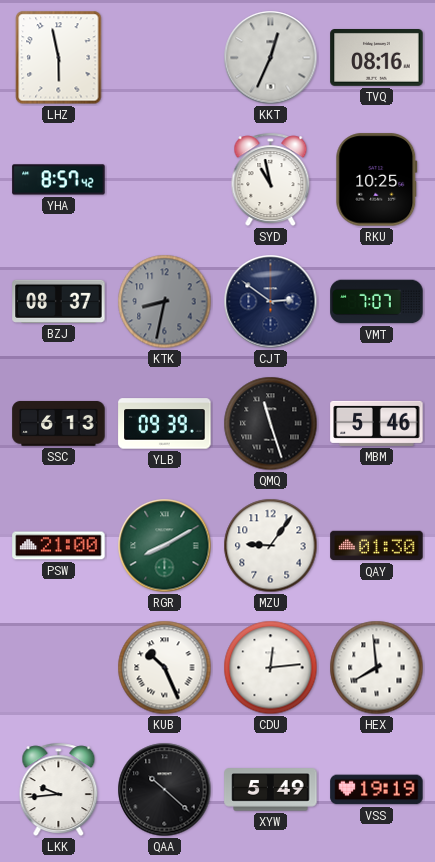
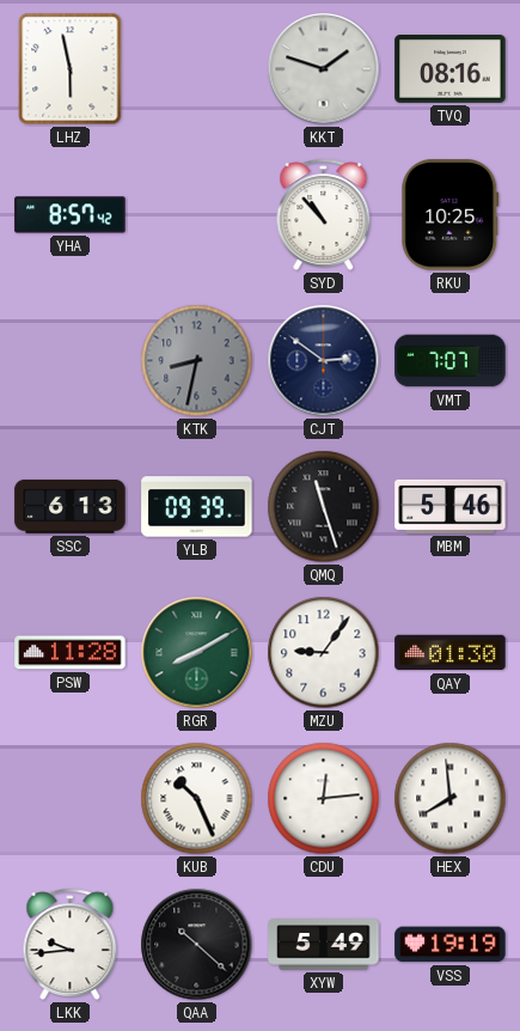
KKT: 12:34 -> 1:48 (324, 69)
SYD: 10:58 -> 10:53 (324, 215)
BZJ: 08:37 -> none (59, 301)
PSW: 21:00 -> 11:28 (71, 653)
